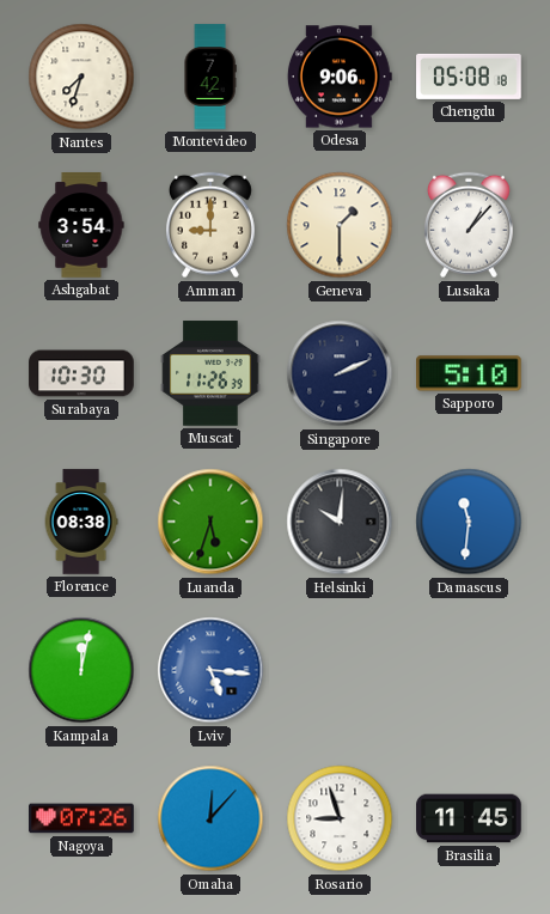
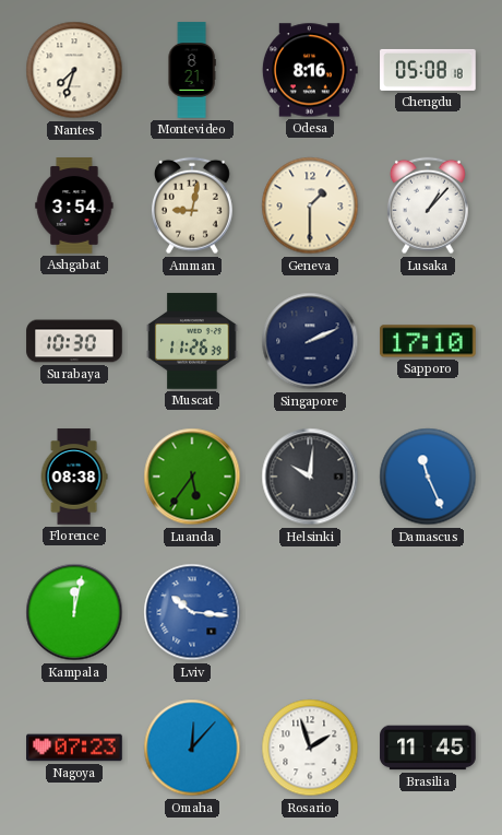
Montevideo: 7:42 -> 8:21 (192, 70)
Odesa: 9:06 -> 8:16 (310, 70)
Amman: 9:00 -> 9:02 (192, 205)
Sapporo: 5:10 -> 17:10 (429, 341)
Luanda: 5:33 -> 5:36 (192, 477)
Damascus: 11:31 -> 11:26 (428, 477)
Lviv: 5:16 -> 10:16 (192, 612)
Nagoya: 07:26 -> 07:23 (74, 748)
Rosario: 8:57 -> 1:57 (310, 748)
